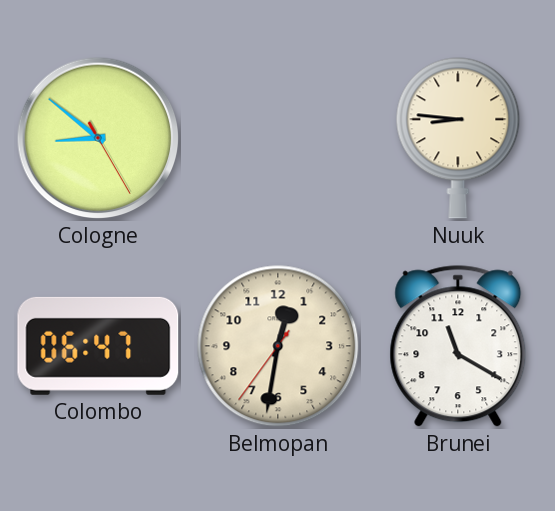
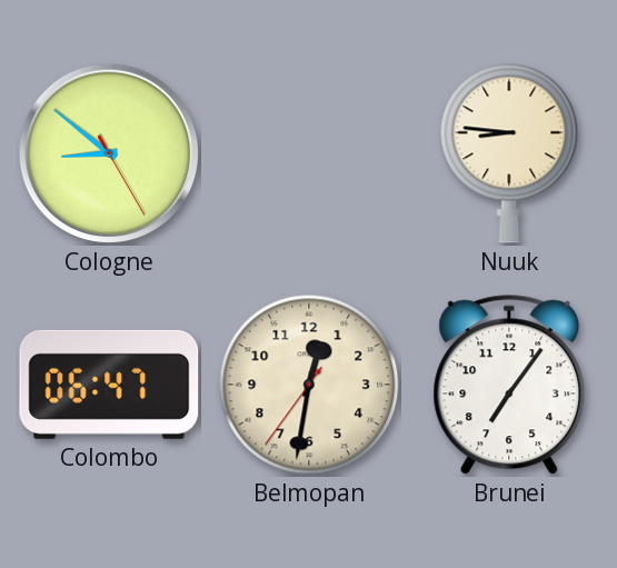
Brunei: 11:20 -> 7:06 (509, 385)
